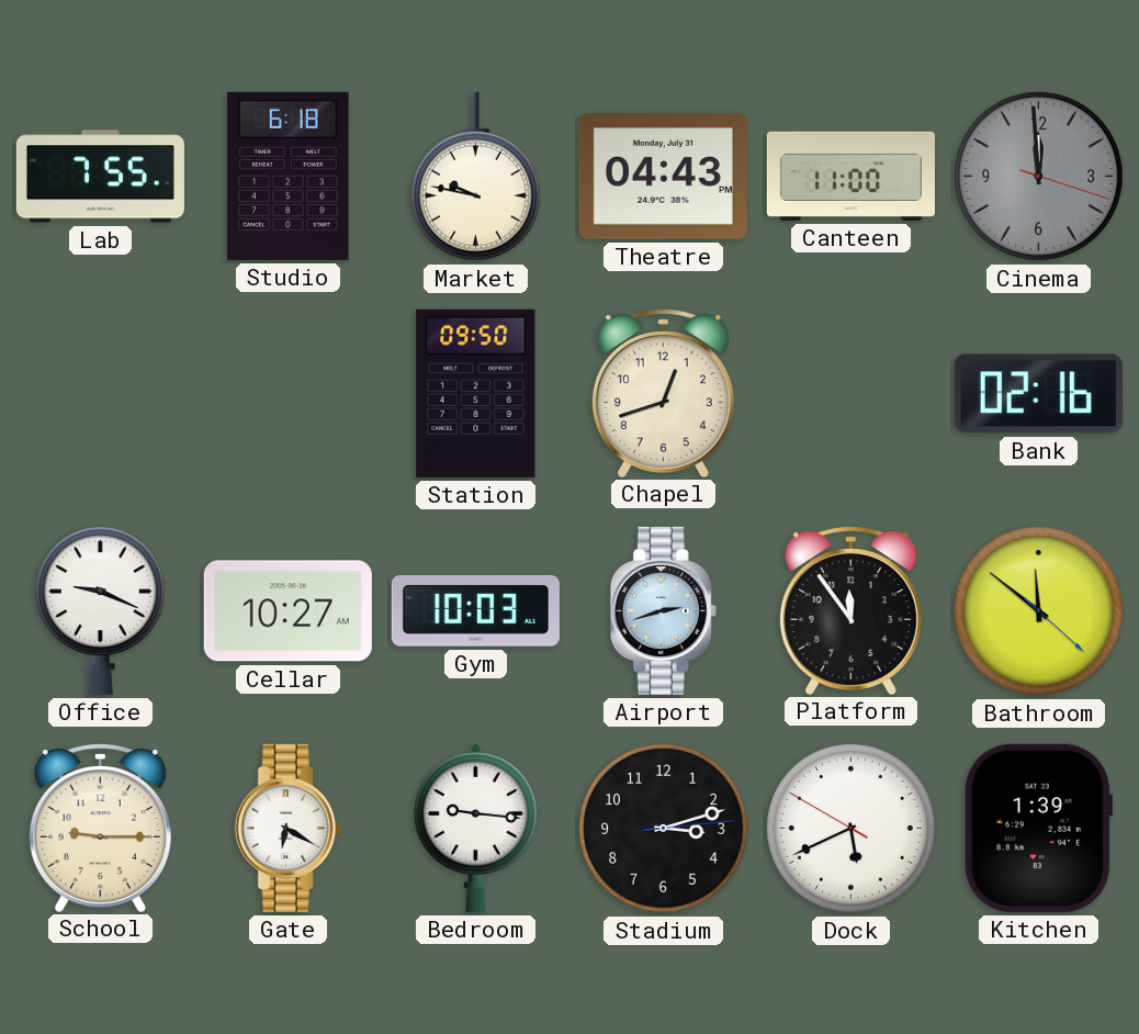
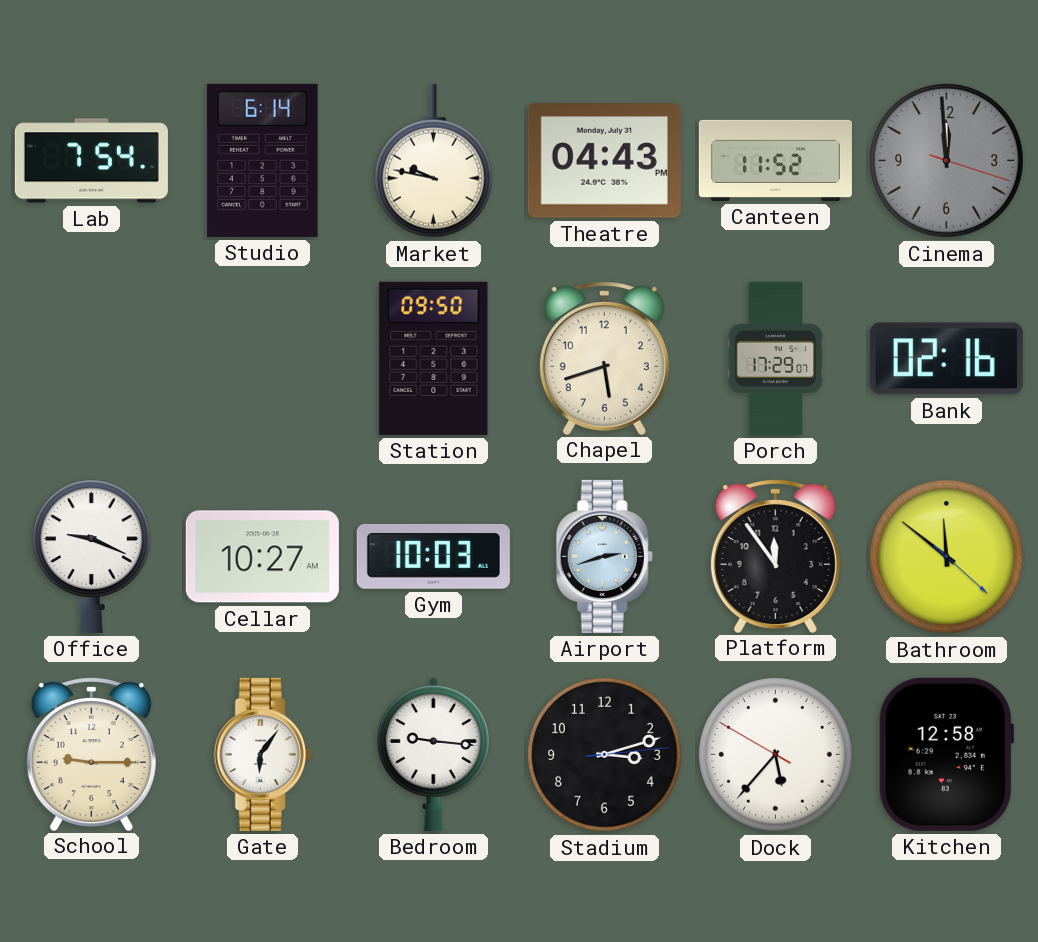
Lab: 7:55 -> 7:54 (91, 161)
Studio: 6:18 -> 6:14 (263, 160)
Canteen: 11:00 -> 11:52 (775, 160)
Chapel: 12:42 -> 5:42 (604, 358)
Porch: none -> 17:29 (776, 358)
Gate: 6:20 -> 6:06 (262, 754)
Dock: 5:40 -> 5:36 (776, 755)
Kitchen: 1:39 -> 12:58 (946, 754)
